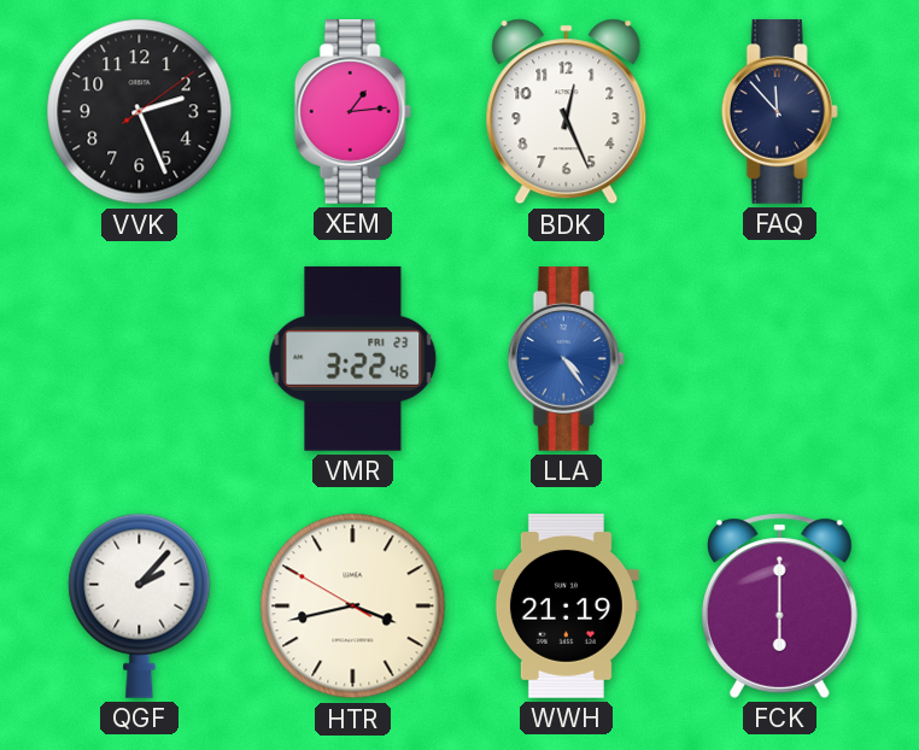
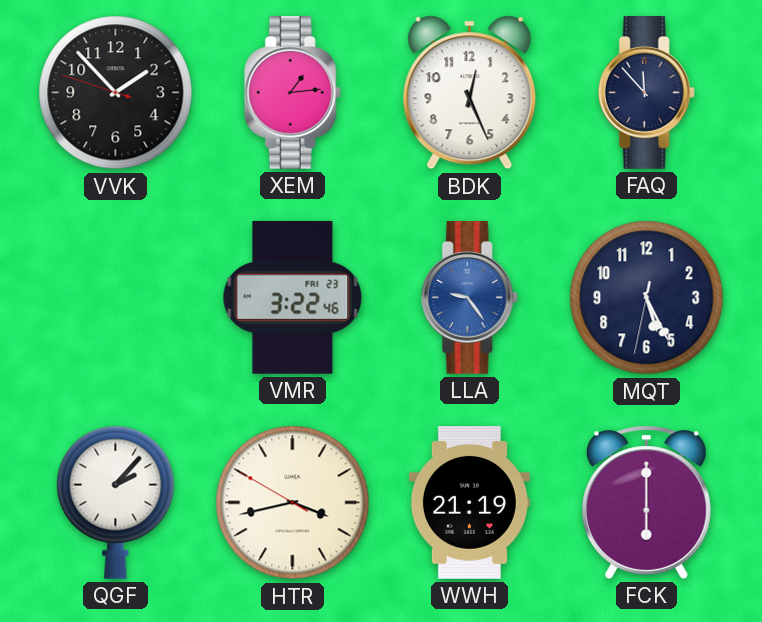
VVK: 2:26 -> 1:52 (116, 93)
LLA: 4:24 -> 9:24 (469, 298)
MQT: none -> 5:25 (647, 298)
